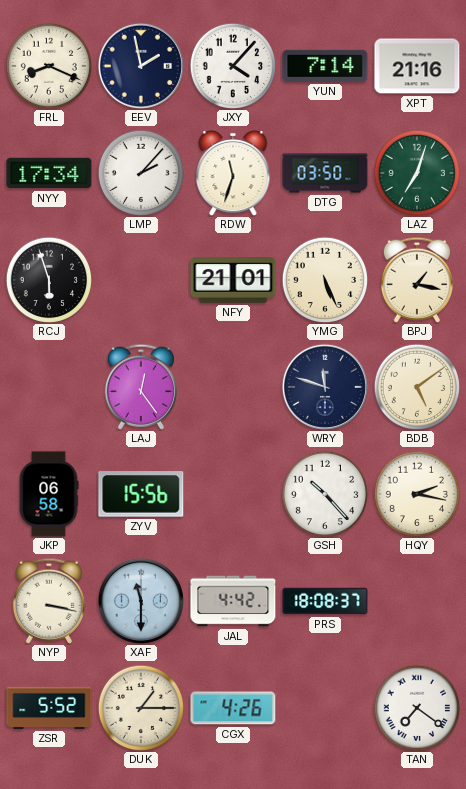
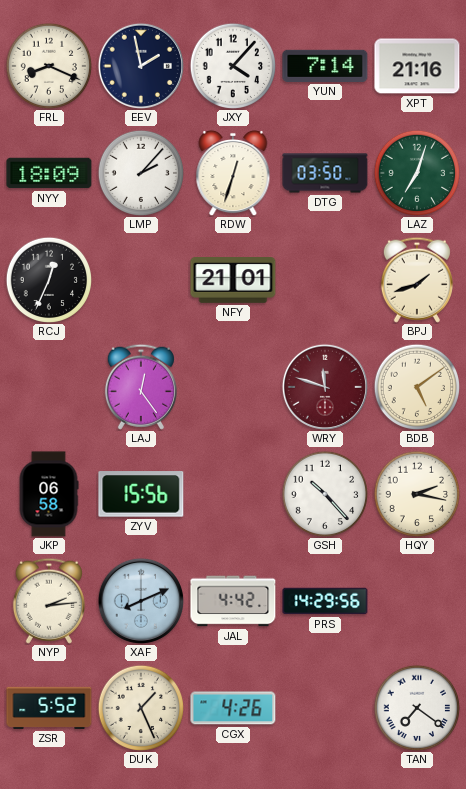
NYY: 17:34 -> 18:09 (49, 173)
RDW: 11:33 -> 12:33 (233, 173)
RCJ: 5:57 -> 12:34 (49, 280)
YMG: 5:26 -> none (325, 280)
BPJ: 1:17 -> 1:42 (417, 280)
WRY dial: navy -> burgundy (325, 387)
NYP: 3:17 -> 2:14 (49, 601)
XAF: 11:30 -> 8:11 (141, 601)
PRS: 18:08 -> 14:29 (325, 601)
DUK: 1:15 -> 1:26 (141, 708)
